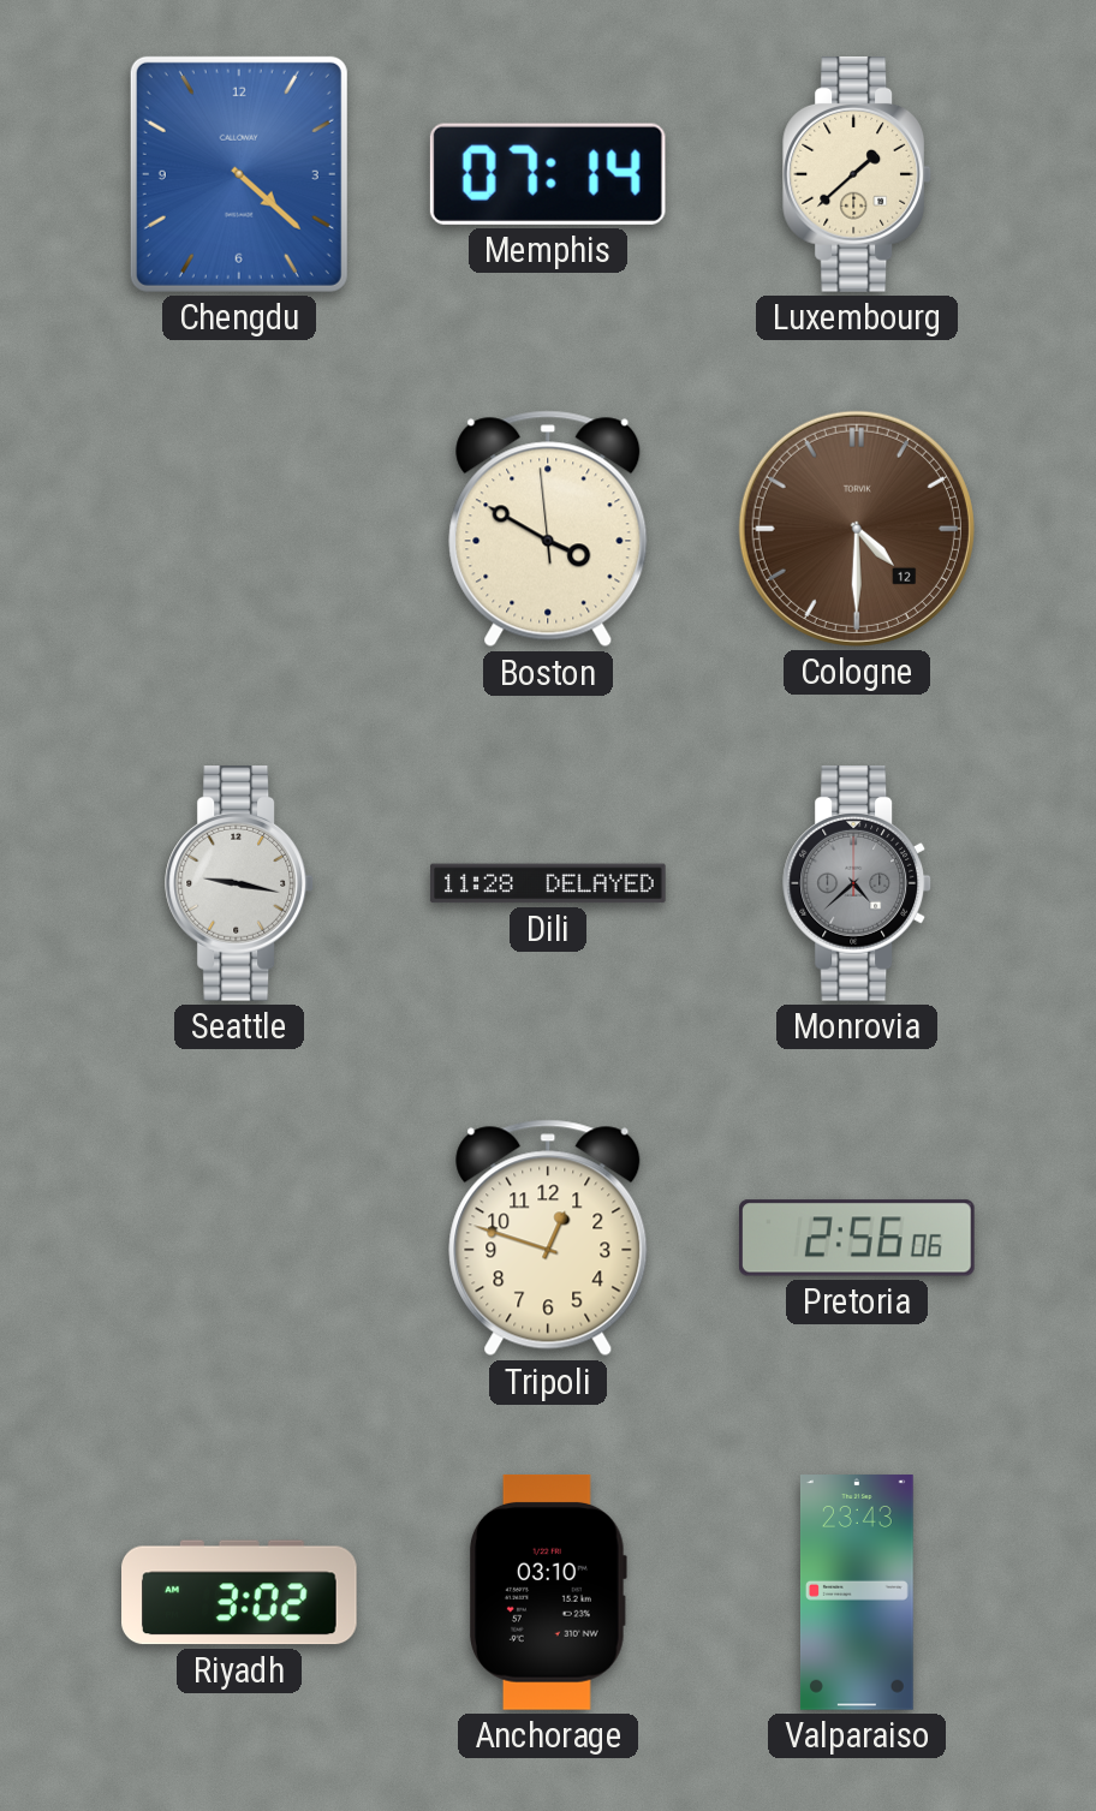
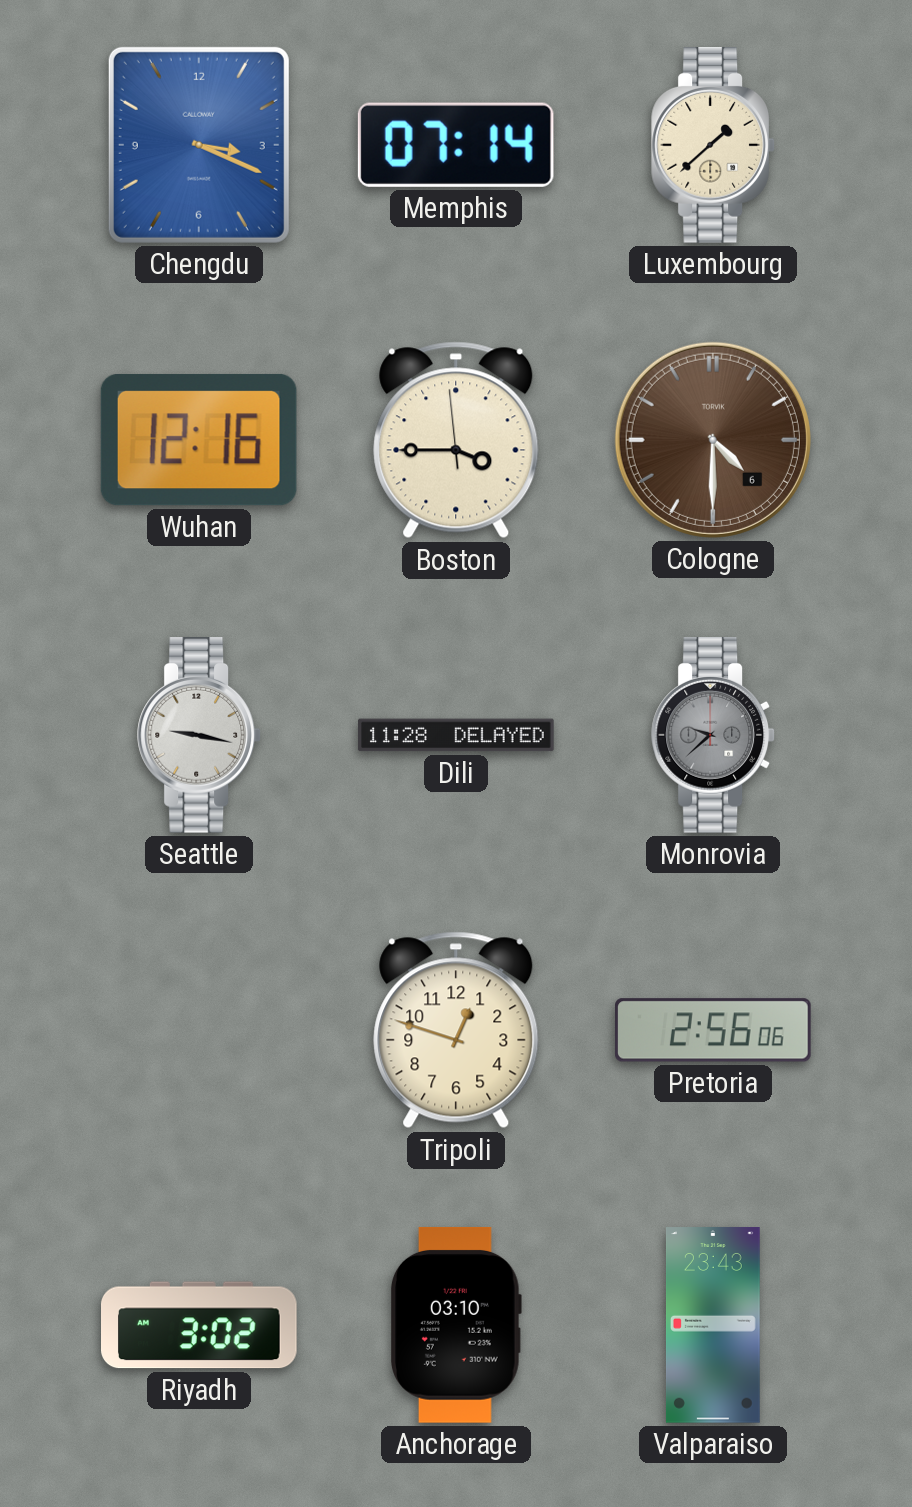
Chengdu: 4:22 -> 3:19 (199, 145)
Wuhan: none -> 12:16 (199, 440)
Boston: 3:49 -> 3:44 (456, 440)
Cologne date: 12 -> 6 (713, 440)
Monrovia: 4:38 -> 9:38 (713, 736)
